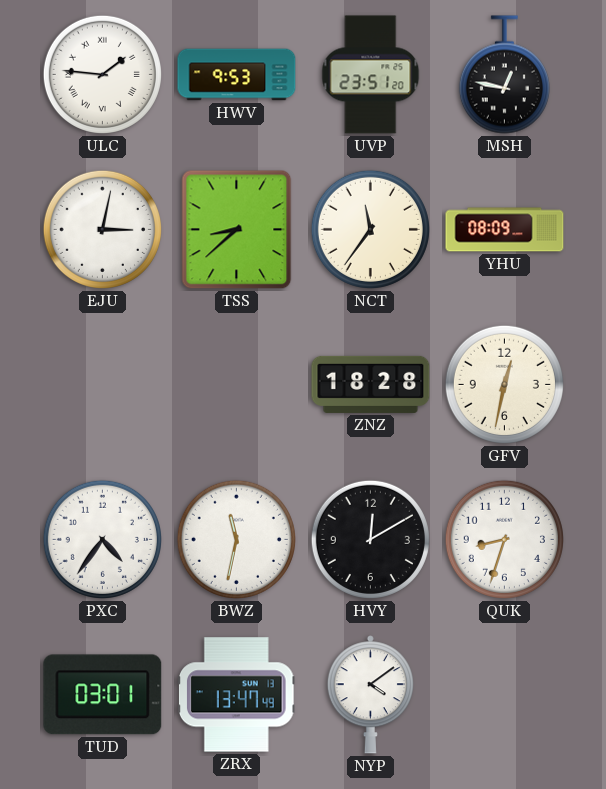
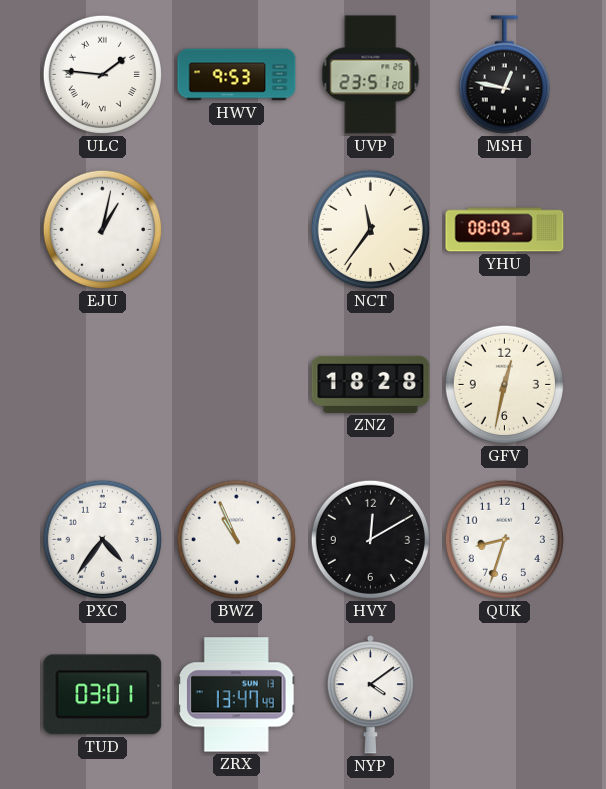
EJU: 3:02 -> 1:02 (102, 229)
TSS: 8:38 -> none (237, 230)
BWZ: 11:32 -> 10:56 (236, 539)
